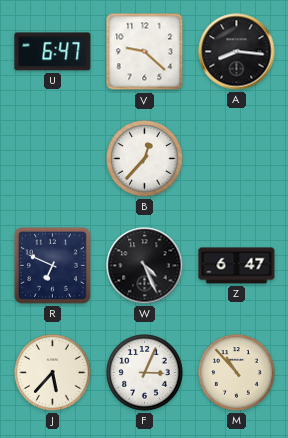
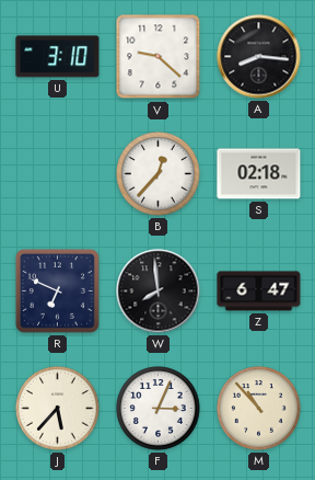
U: 6:47 -> 3:10 (58, 57)
S: none -> 02:18 (259, 174)
W: 4:26 -> 7:59 (159, 292)
